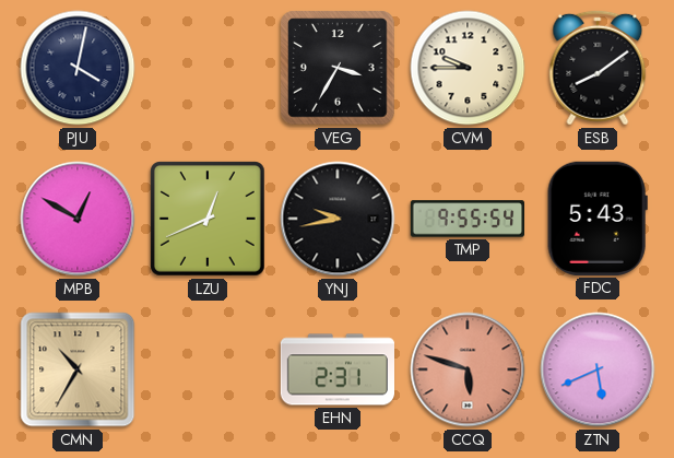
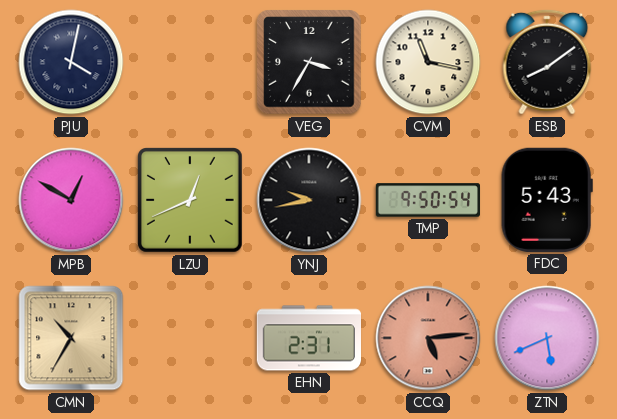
CVM: 9:45 -> 11:17 (428, 62)
TMP: 9:55 -> 9:50 (427, 200)
CCQ: 5:48 -> 5:14 (428, 338)
